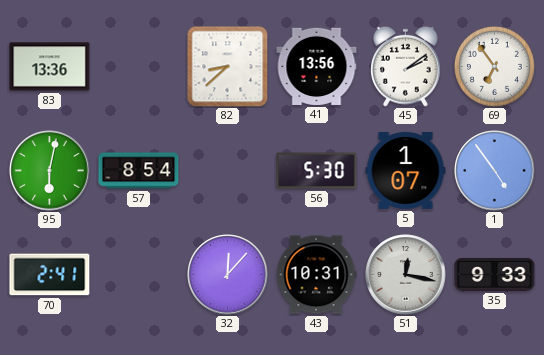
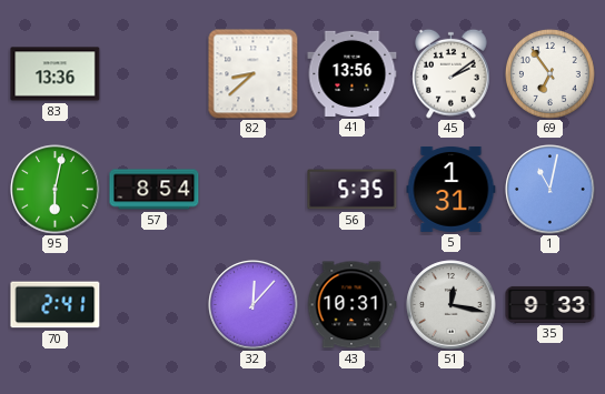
56: 5:30 -> 5:35 (353, 190)
5: 1:07 -> 1:31 (452, 189)
1: 4:54 -> 11:02 (551, 190)
